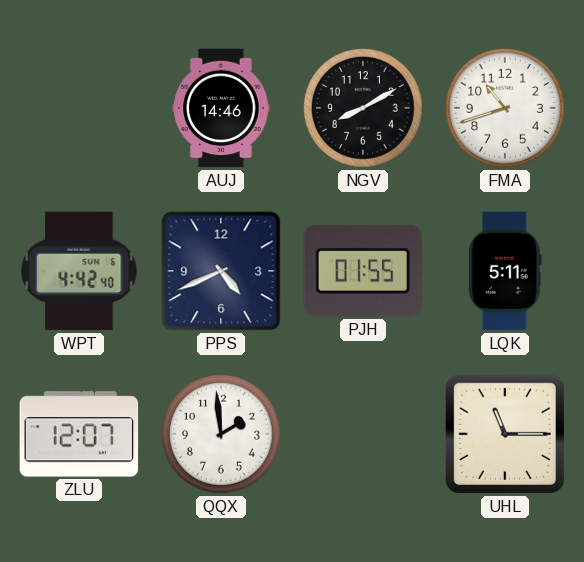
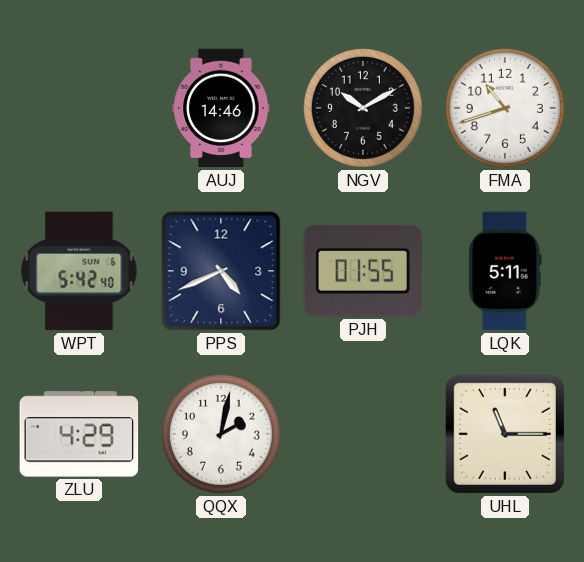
NGV: 8:10 -> 10:10 (363, 108)
WPT: 4:42 -> 5:42 (79, 271)
ZLU: 12:07 -> 4:29 (79, 434)
QQX: 1:59 -> 2:02 (221, 434)
